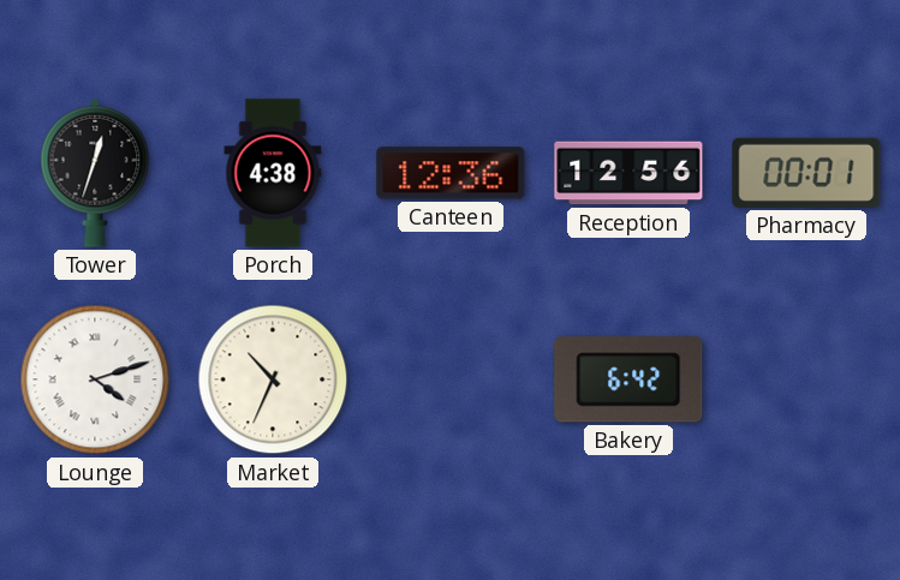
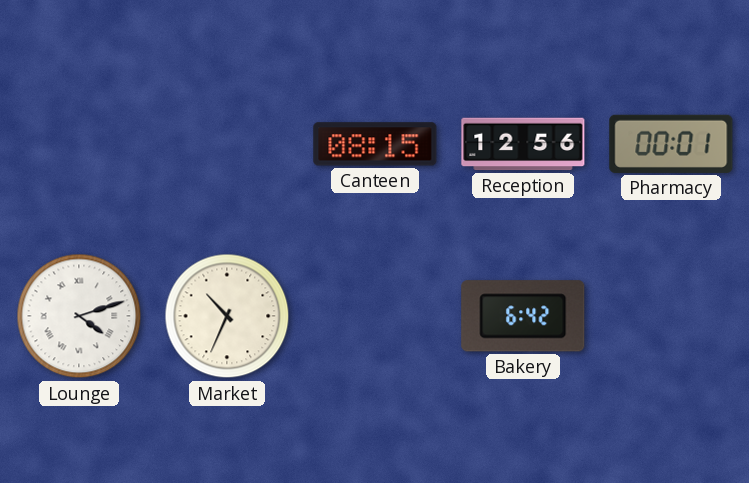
Tower: 12:33 -> none (95, 173)
Porch: 4:38 -> none (273, 173)
Canteen: 12:36 -> 08:15 (375, 144)
